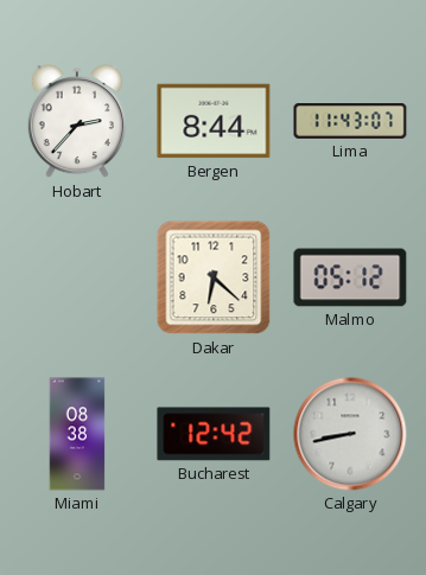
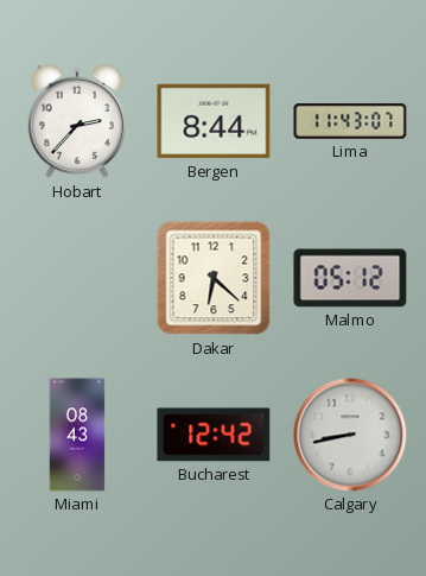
Miami: 08:38 -> 08:43 (77, 435)
